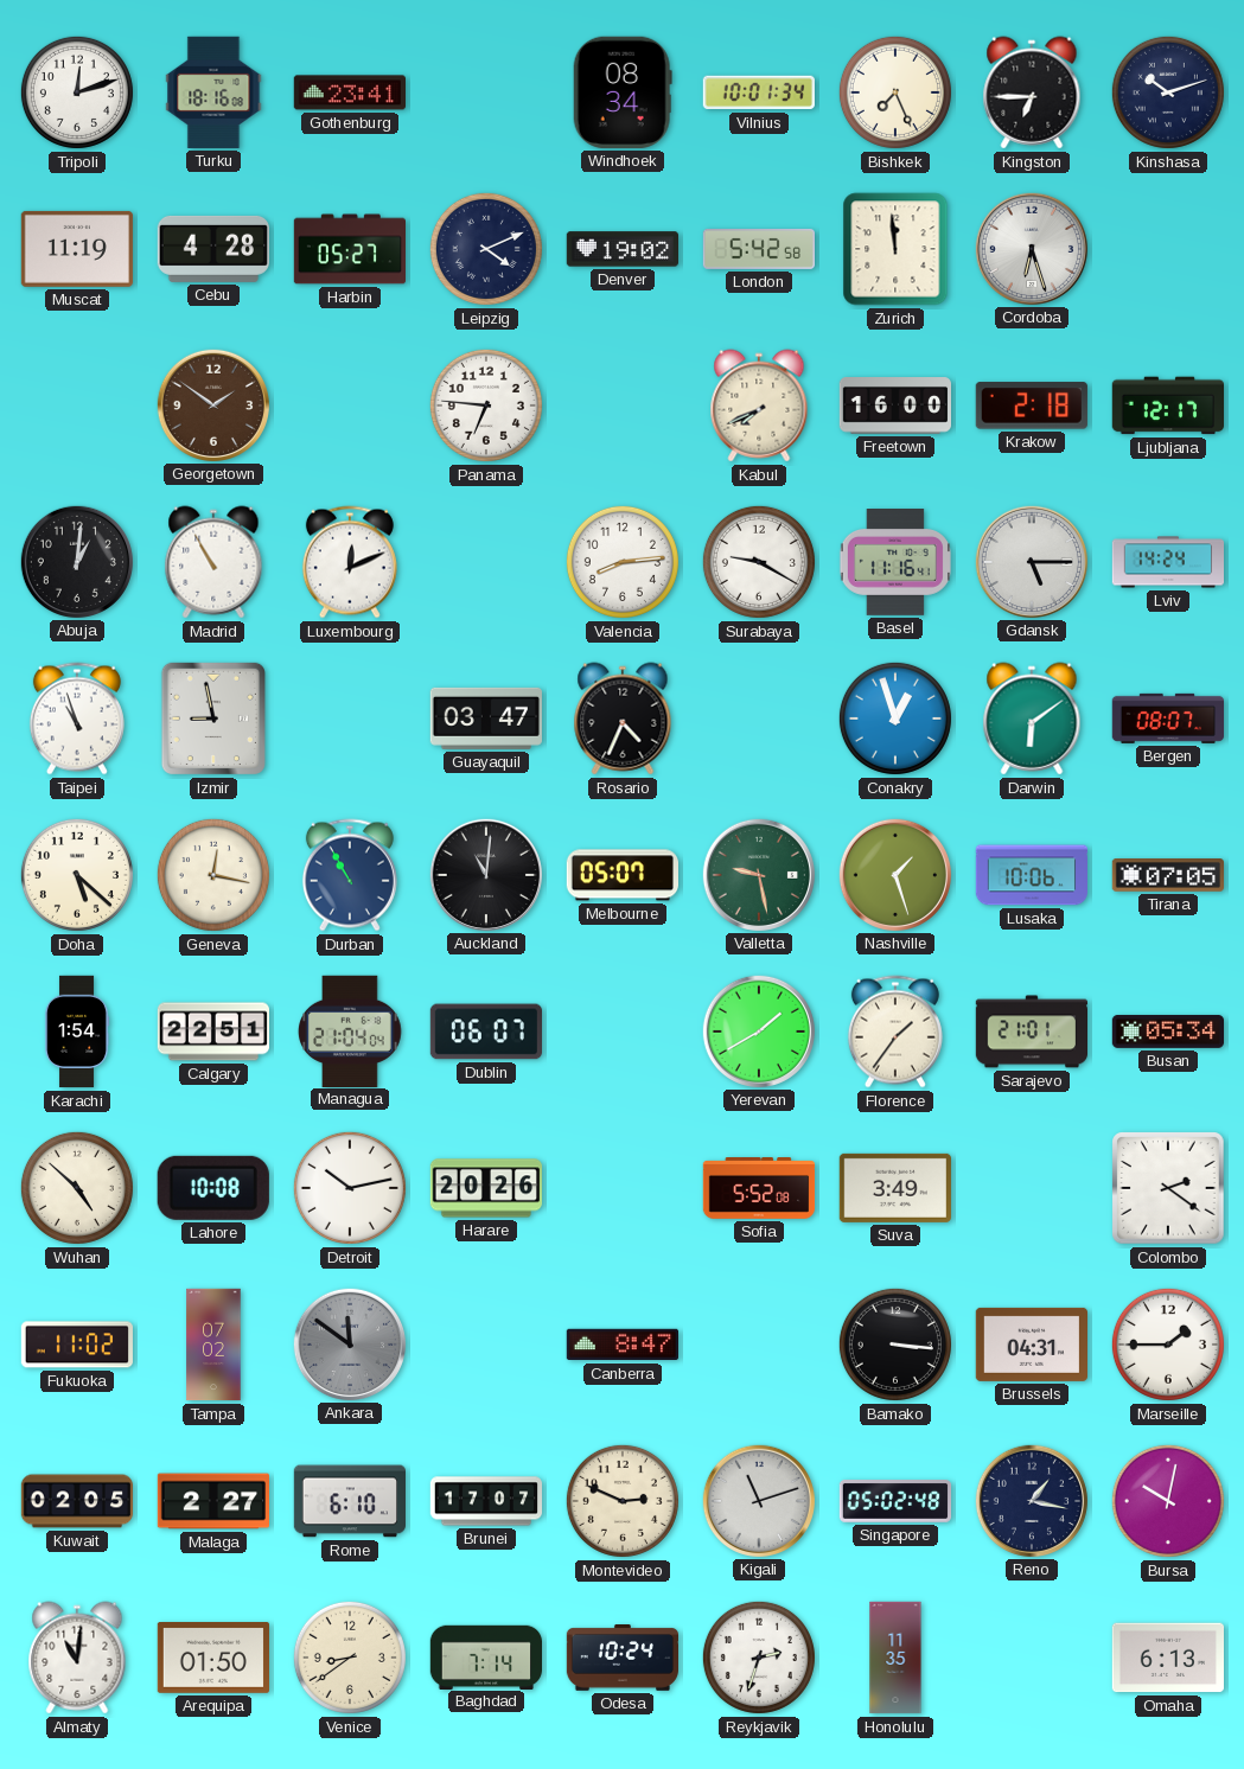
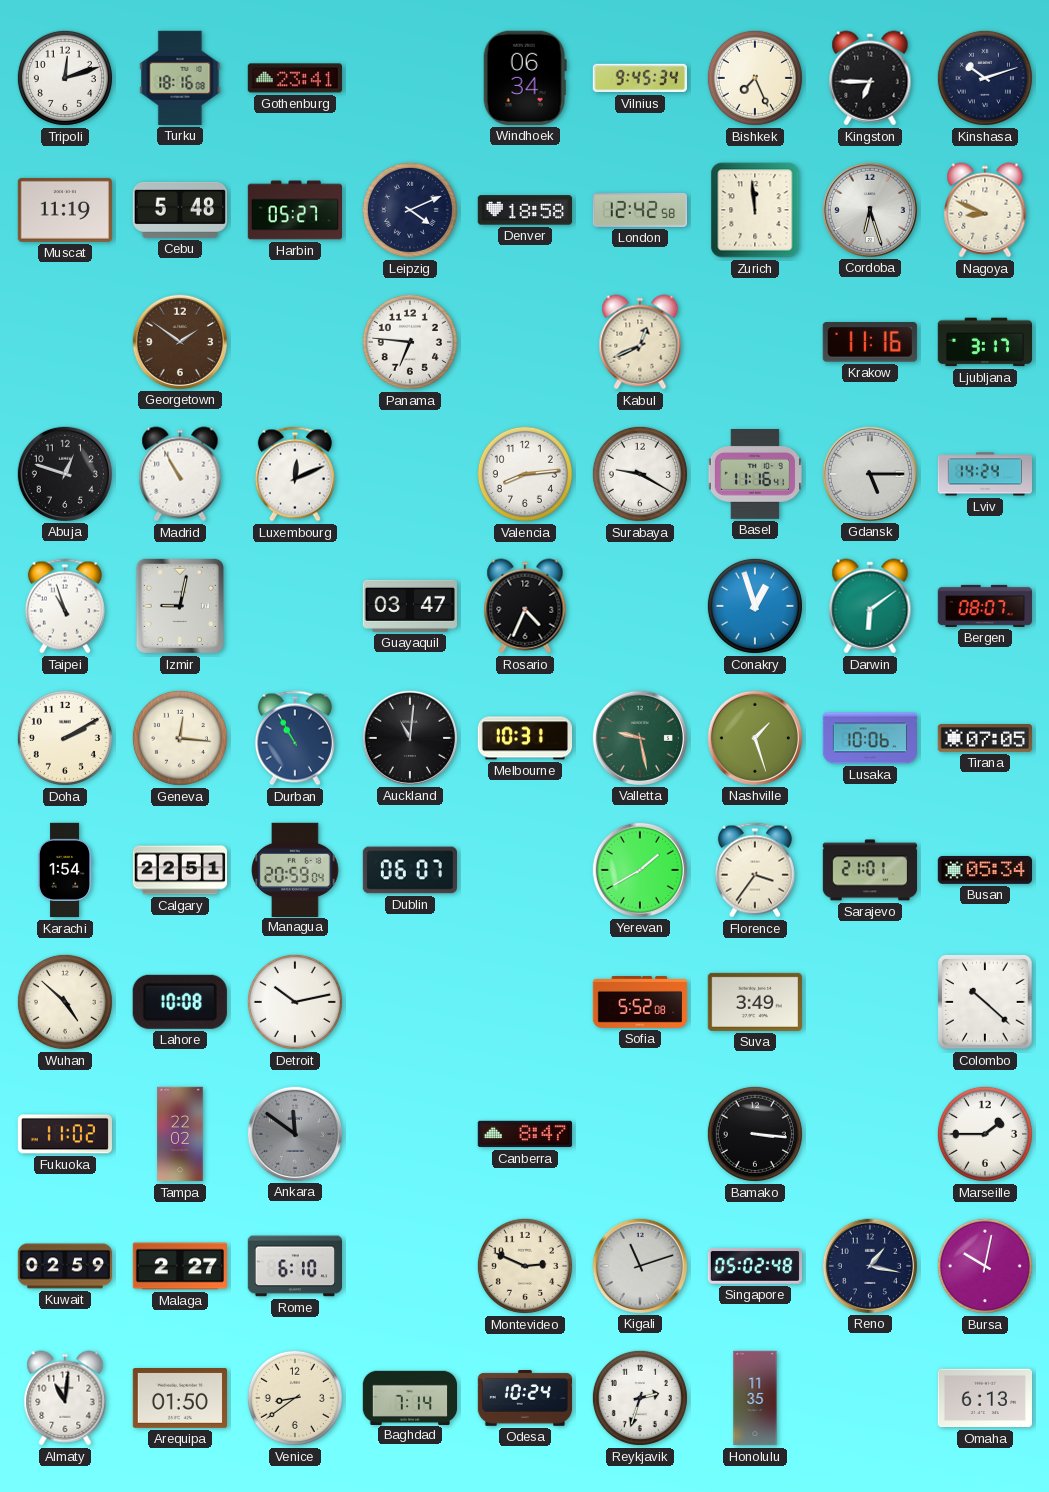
Windhoek: 08:34 -> 06:34 (525, 78)
Vilnius: 10:01 -> 9:45 (640, 78)
Cebu: 4:28 -> 5:48 (179, 210)
Denver: 19:02 -> 18:58 (524, 210)
London: 5:42 -> 12:42 (639, 210)
Nagoya: none -> 8:49 (985, 210)
Kabul: 7:41 -> 12:41 (640, 342)
Freetown: 16:00 -> none (894, 407)
Krakow: 2:18 -> 11:16 (870, 342)
Ljubljana: 12:17 -> 3:17 (984, 342)
Abuja: 1:01 -> 12:48 (64, 473)
Izmir: 8:58 -> 9:02 (180, 606)
Doha: 5:22 -> 2:10 (65, 738)
Geneva: 12:17 -> 12:16 (180, 738)
Melbourne: 05:07 -> 10:31 (524, 738)
Managua: 21:04 -> 20:59 (296, 869)
Florence: 1:36 -> 3:36 (755, 870)
Harare: 20:26 -> none (485, 1188)
Colombo: 2:21 -> 10:22 (985, 1002)
Tampa: 07:02 -> 22:02 (180, 1134)
Brussels: 04:31 -> none (1031, 1345)
Kuwait: 02:05 -> 02:59 (64, 1266)
Brunei: 17:07 -> none (486, 1501)
